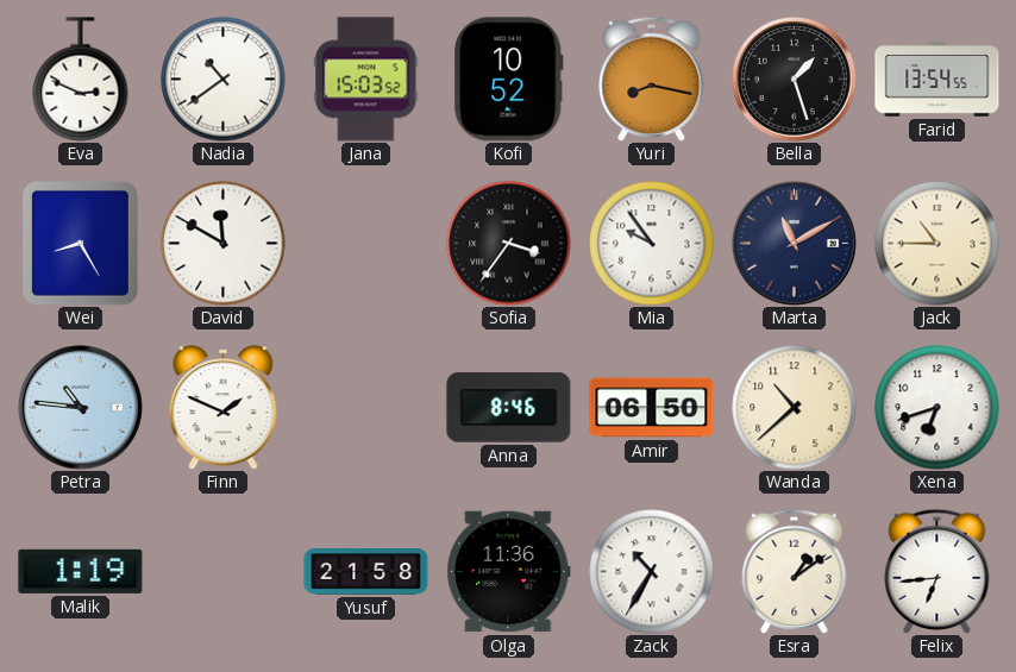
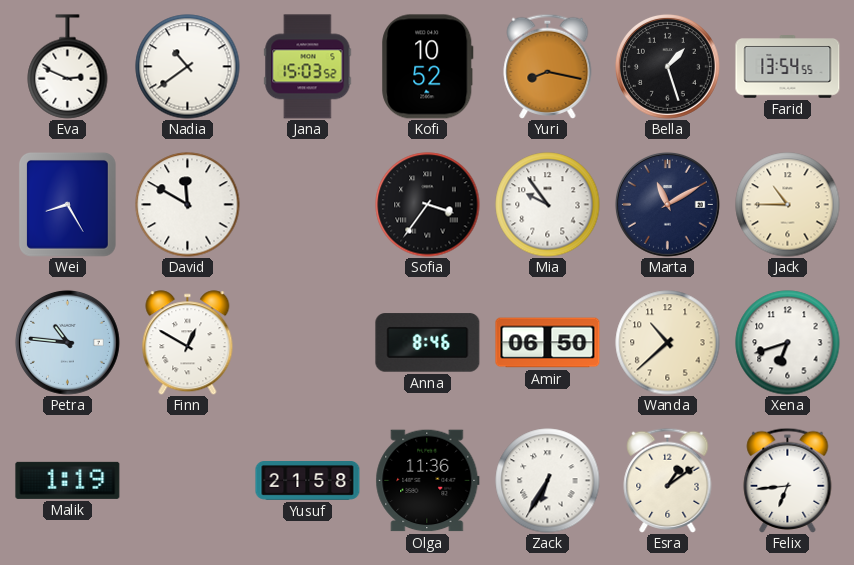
Finn: 1:49 -> 12:50 (188, 343)
Zack: 10:35 -> 6:35 (548, 481)
